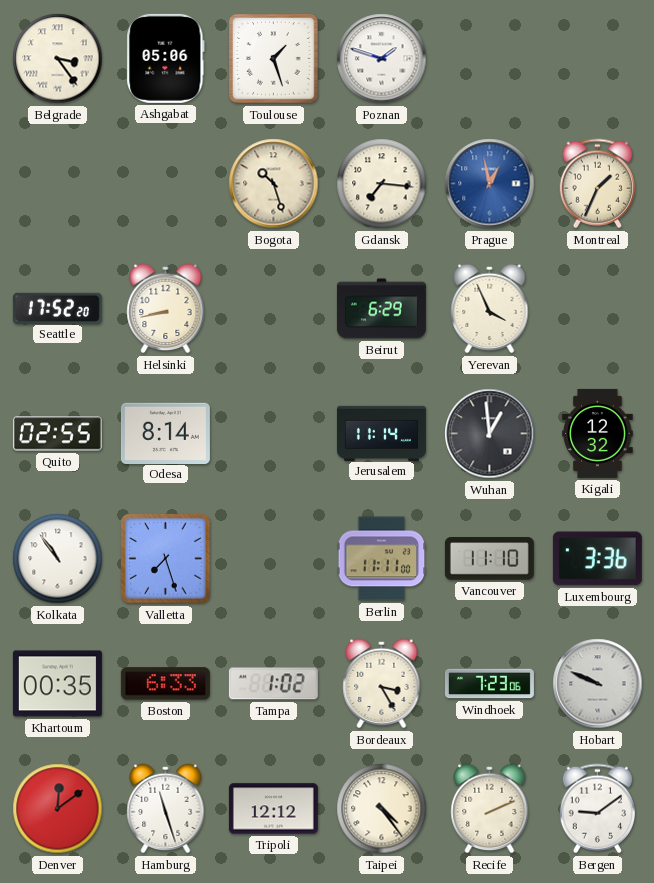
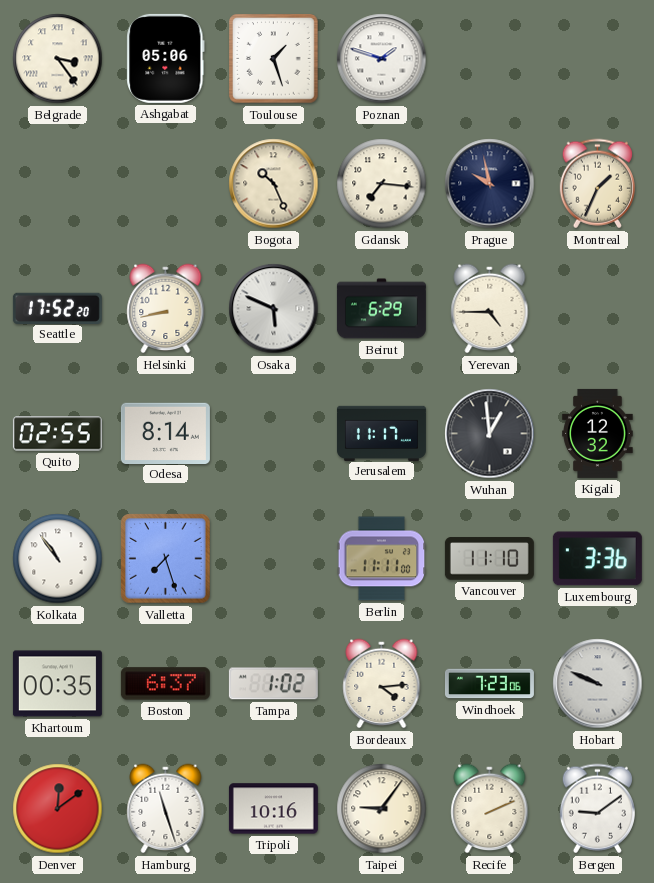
Bogota: 10:27 -> 10:26 (274, 184)
Prague: 12:58 -> 9:58 (490, 184)
Prague dial: blue -> navy (490, 184)
Osaka: none -> 5:49 (274, 309)
Yerevan: 3:56 -> 4:45 (490, 309)
Jerusalem: 11:14 -> 11:17 (381, 433)
Boston: 6:33 -> 6:37 (165, 684)
Bordeaux: 3:25 -> 4:14 (382, 684)
Tripoli: 12:12 -> 10:16 (273, 809)
Taipei: 4:24 -> 9:06 (382, 809)
